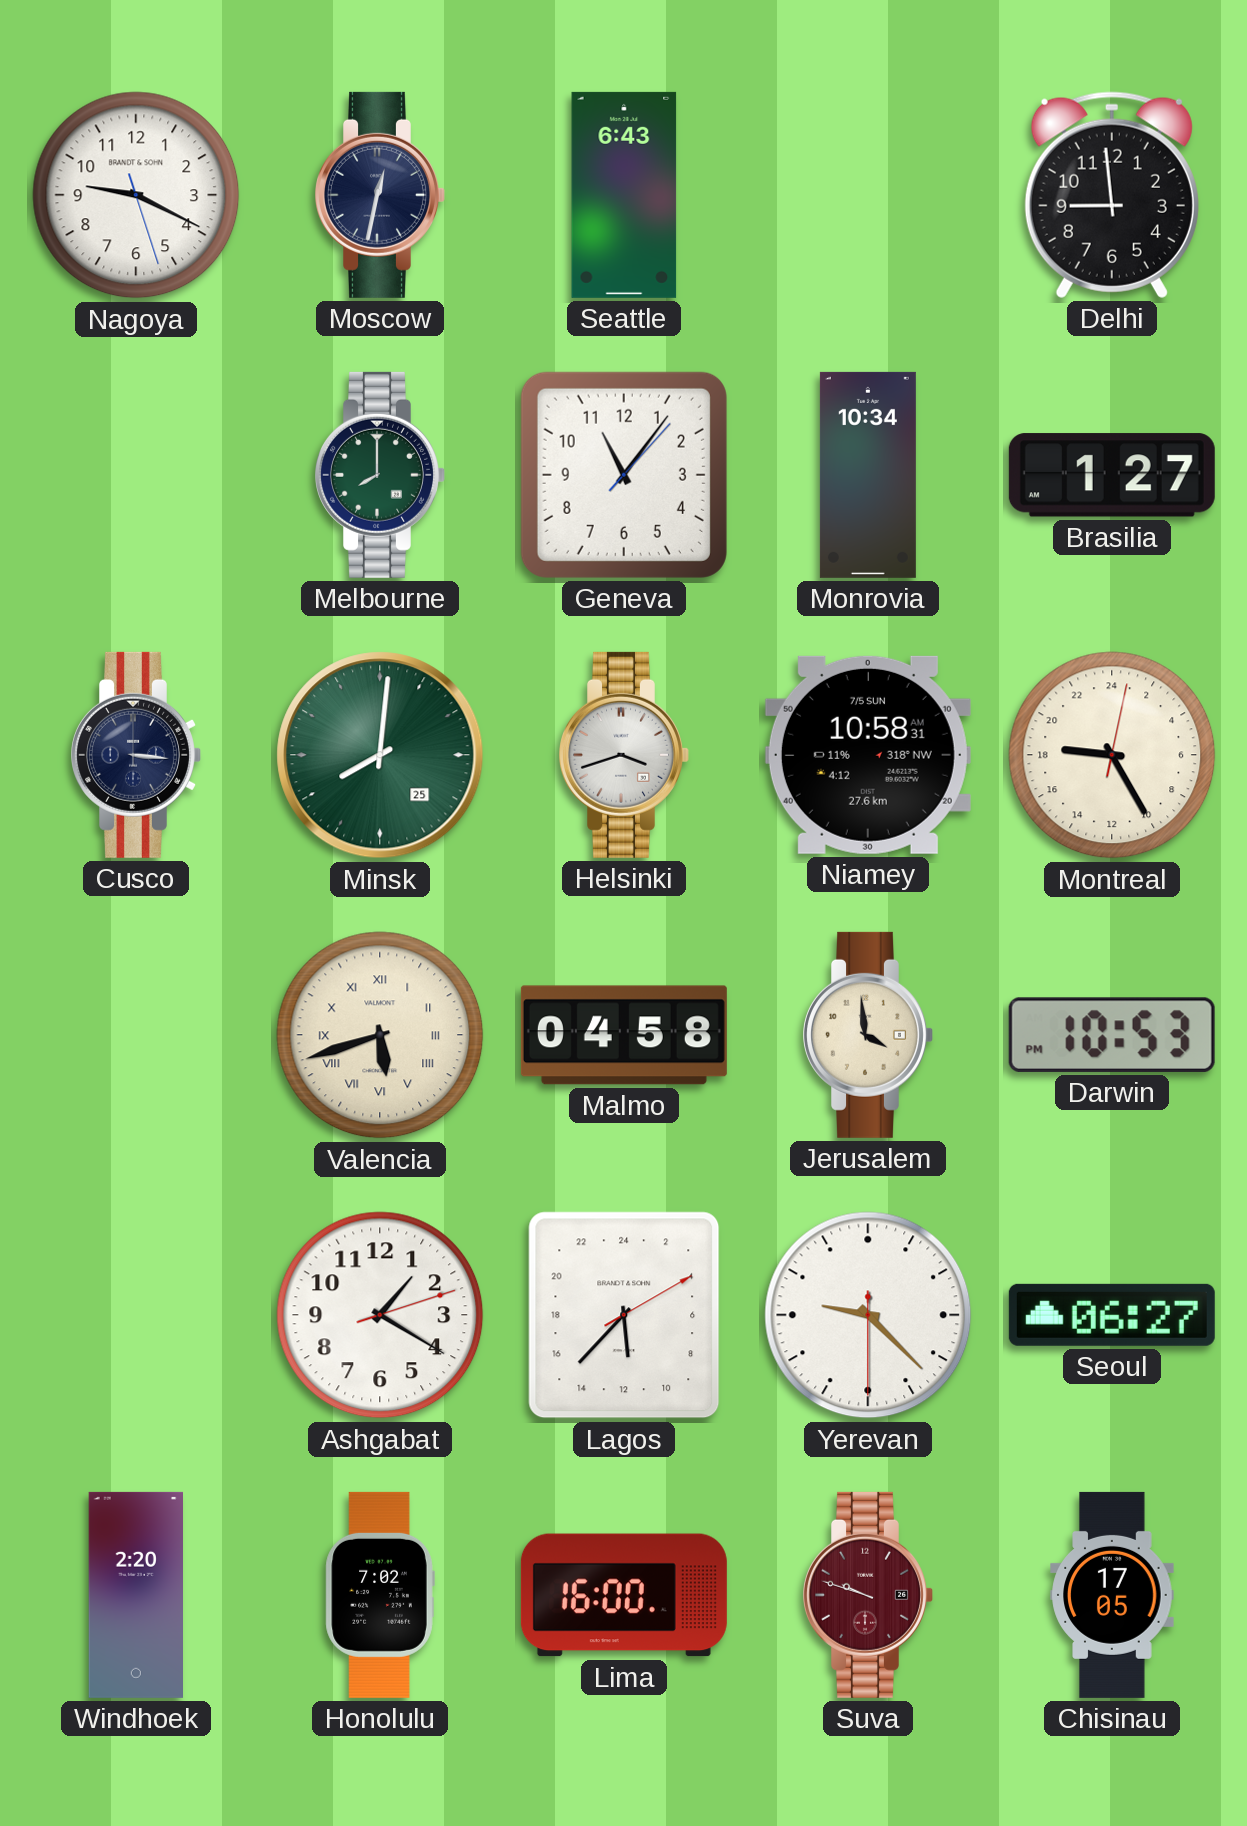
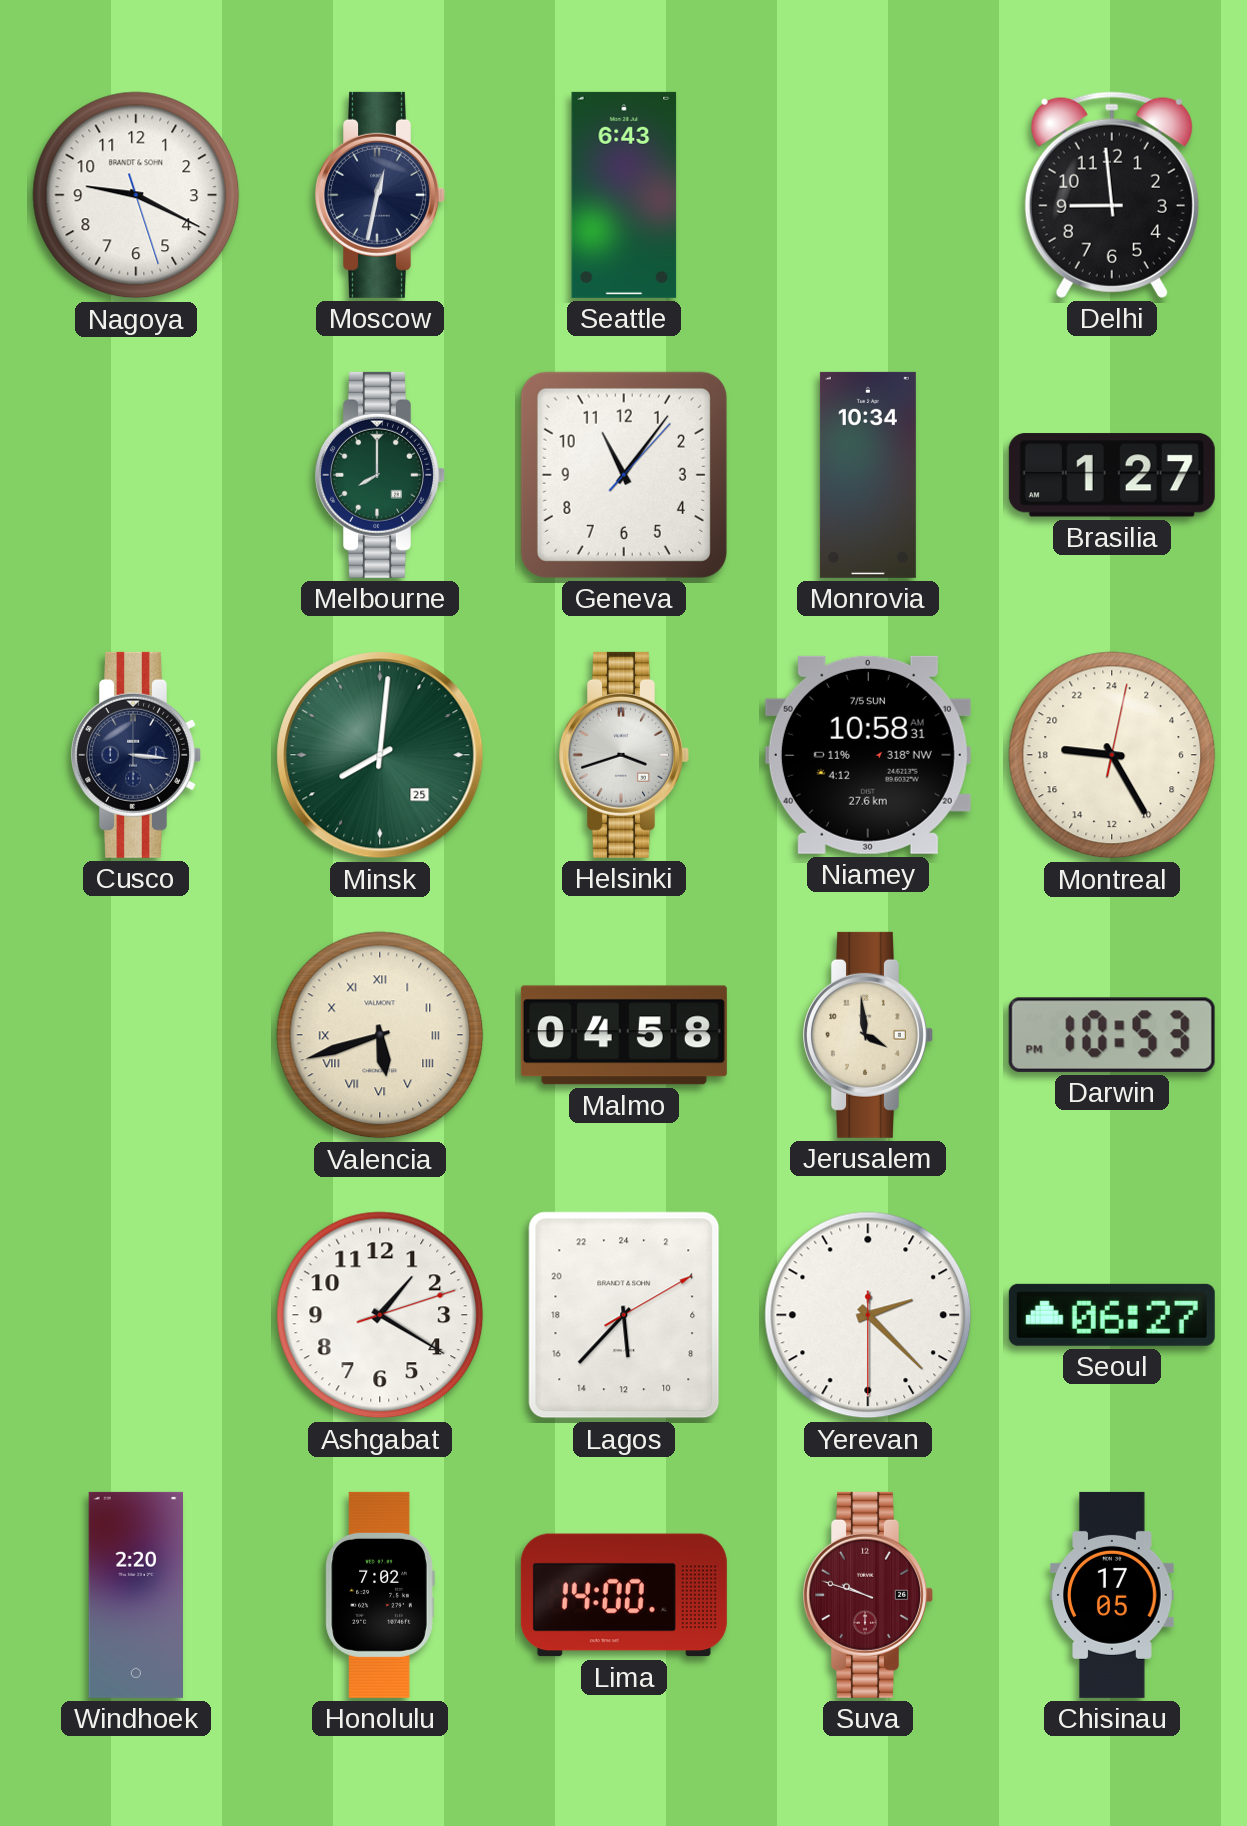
Yerevan: 9:22 -> 2:22 (868, 1315)
Lima: 16:00 -> 14:00 (624, 1595)
